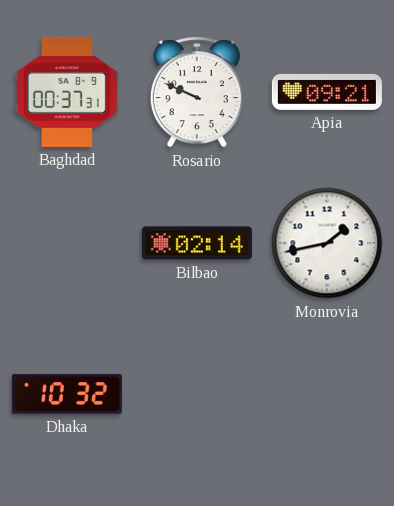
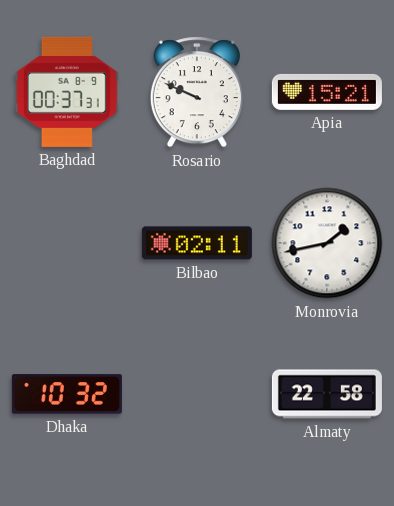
Apia: 09:21 -> 15:21 (327, 92)
Bilbao: 02:14 -> 02:11 (197, 243)
Almaty: none -> 22:58 (327, 394)
